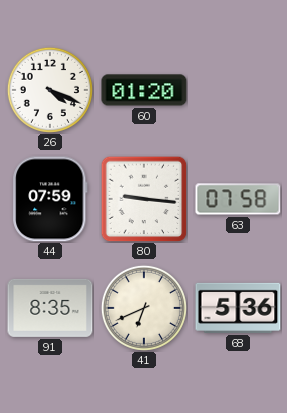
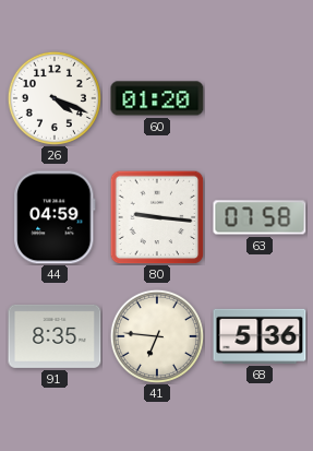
44: 07:59 -> 04:59 (55, 217)
41: 6:41 -> 6:46 (157, 336)
